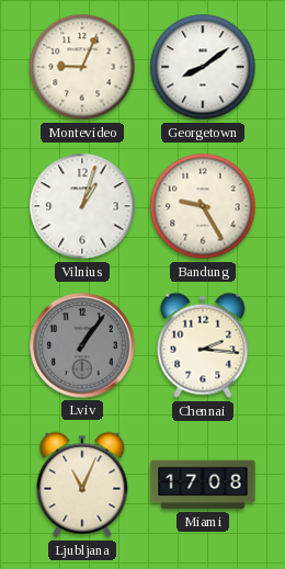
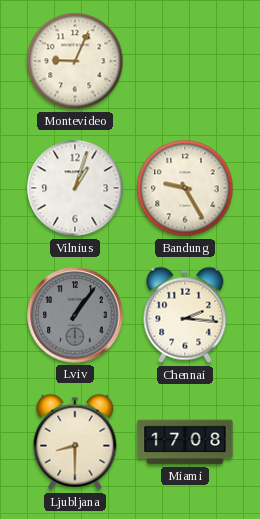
Georgetown: 8:09 -> none (203, 67)
Ljubljana: 11:04 -> 8:30 (75, 442)
